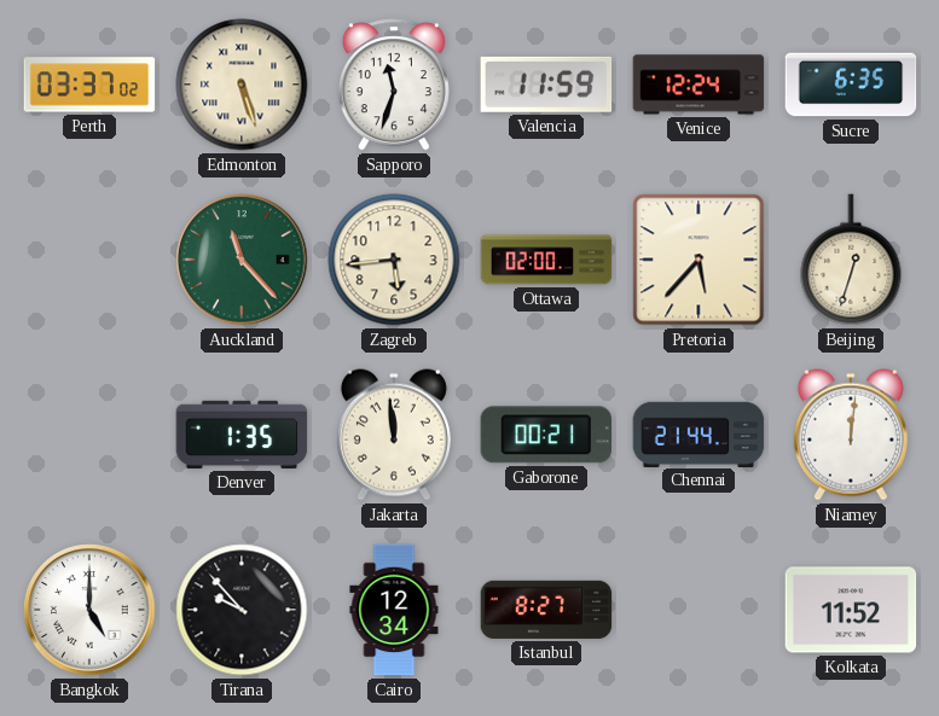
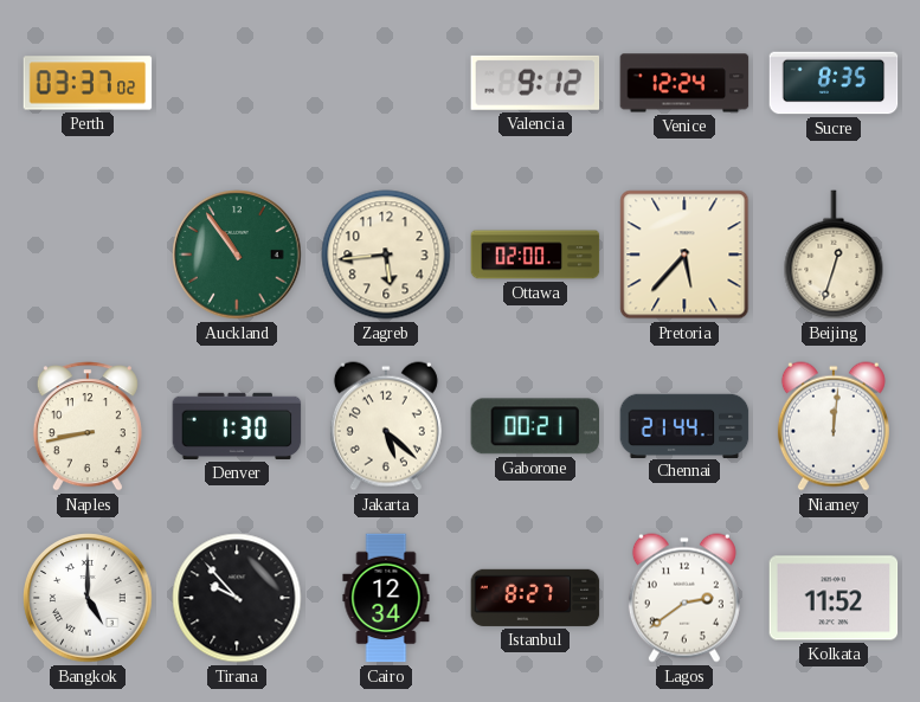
Edmonton: 5:27 -> none (242, 85)
Sapporo: 11:33 -> none (394, 85)
Valencia: 11:59 -> 9:12 (535, 83)
Sucre: 6:35 -> 8:35 (834, 83)
Auckland: 11:23 -> 10:54 (237, 255)
Naples: none -> 8:43 (88, 426)
Denver: 1:35 -> 1:30 (237, 426)
Jakarta: 11:59 -> 5:22 (386, 426)
Lagos: none -> 2:39 (684, 598)
